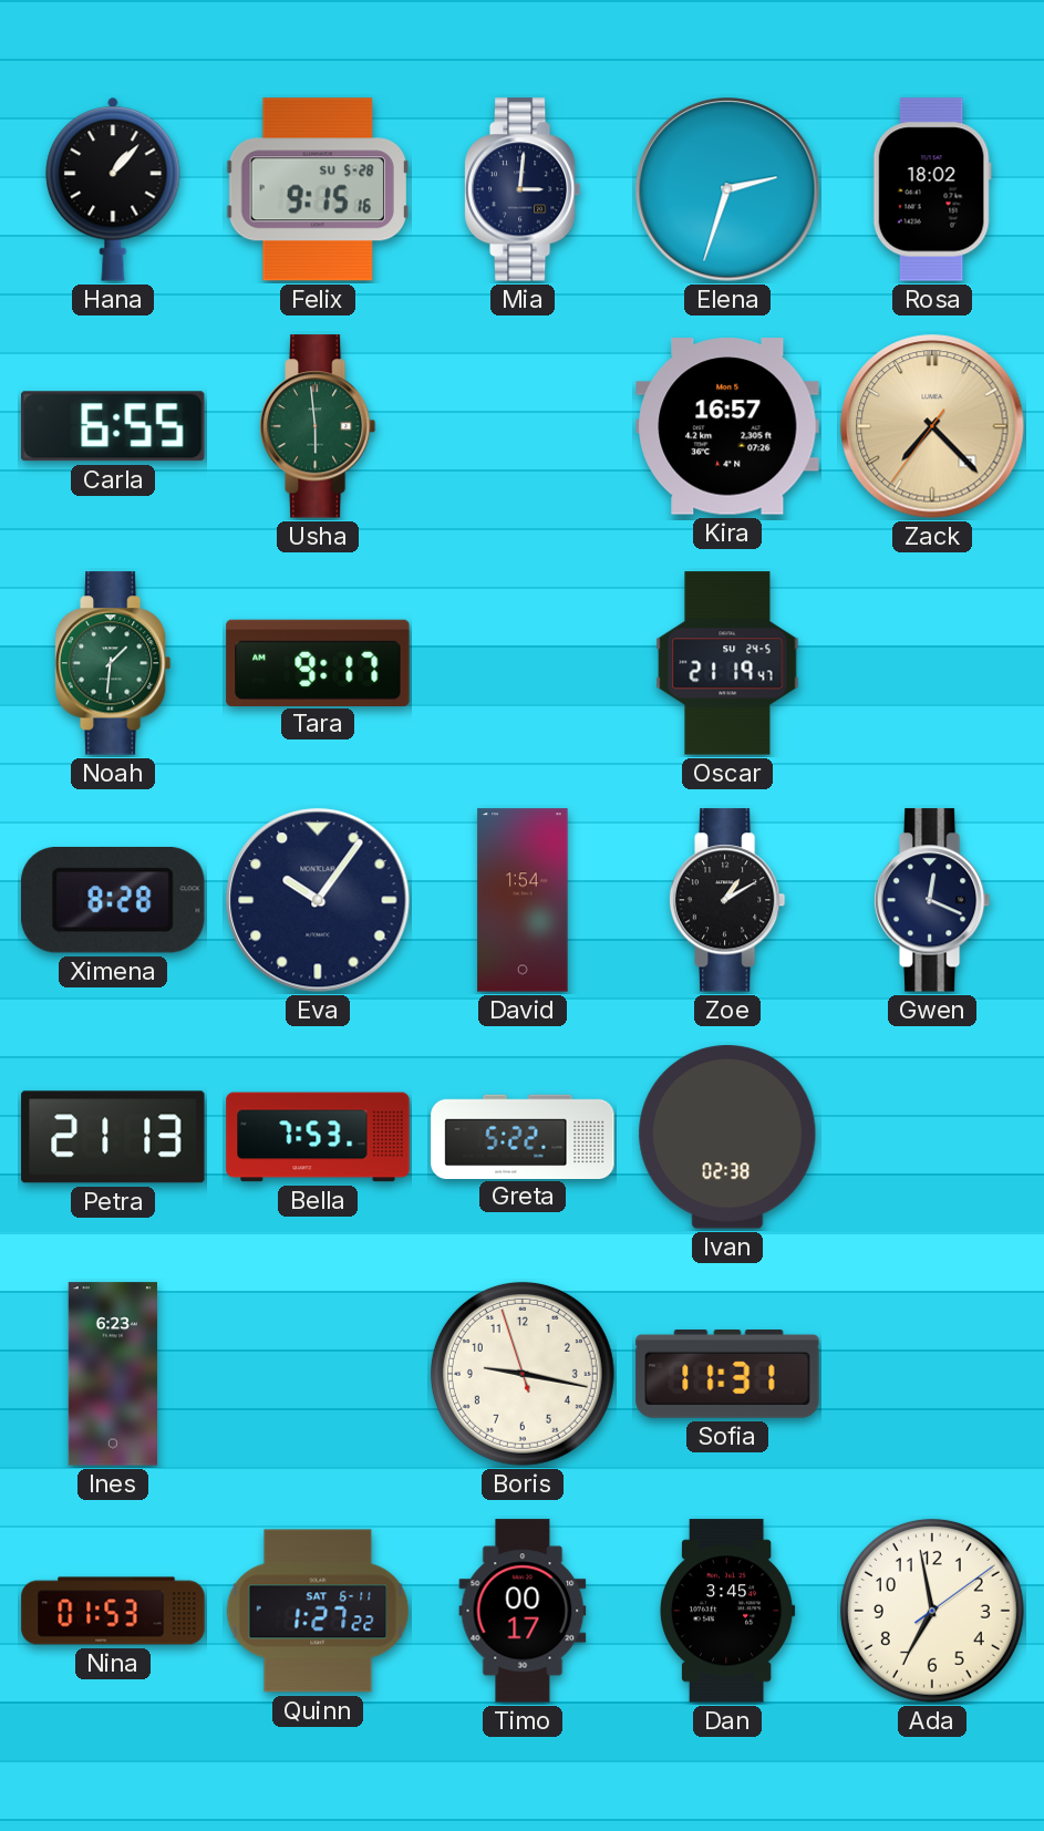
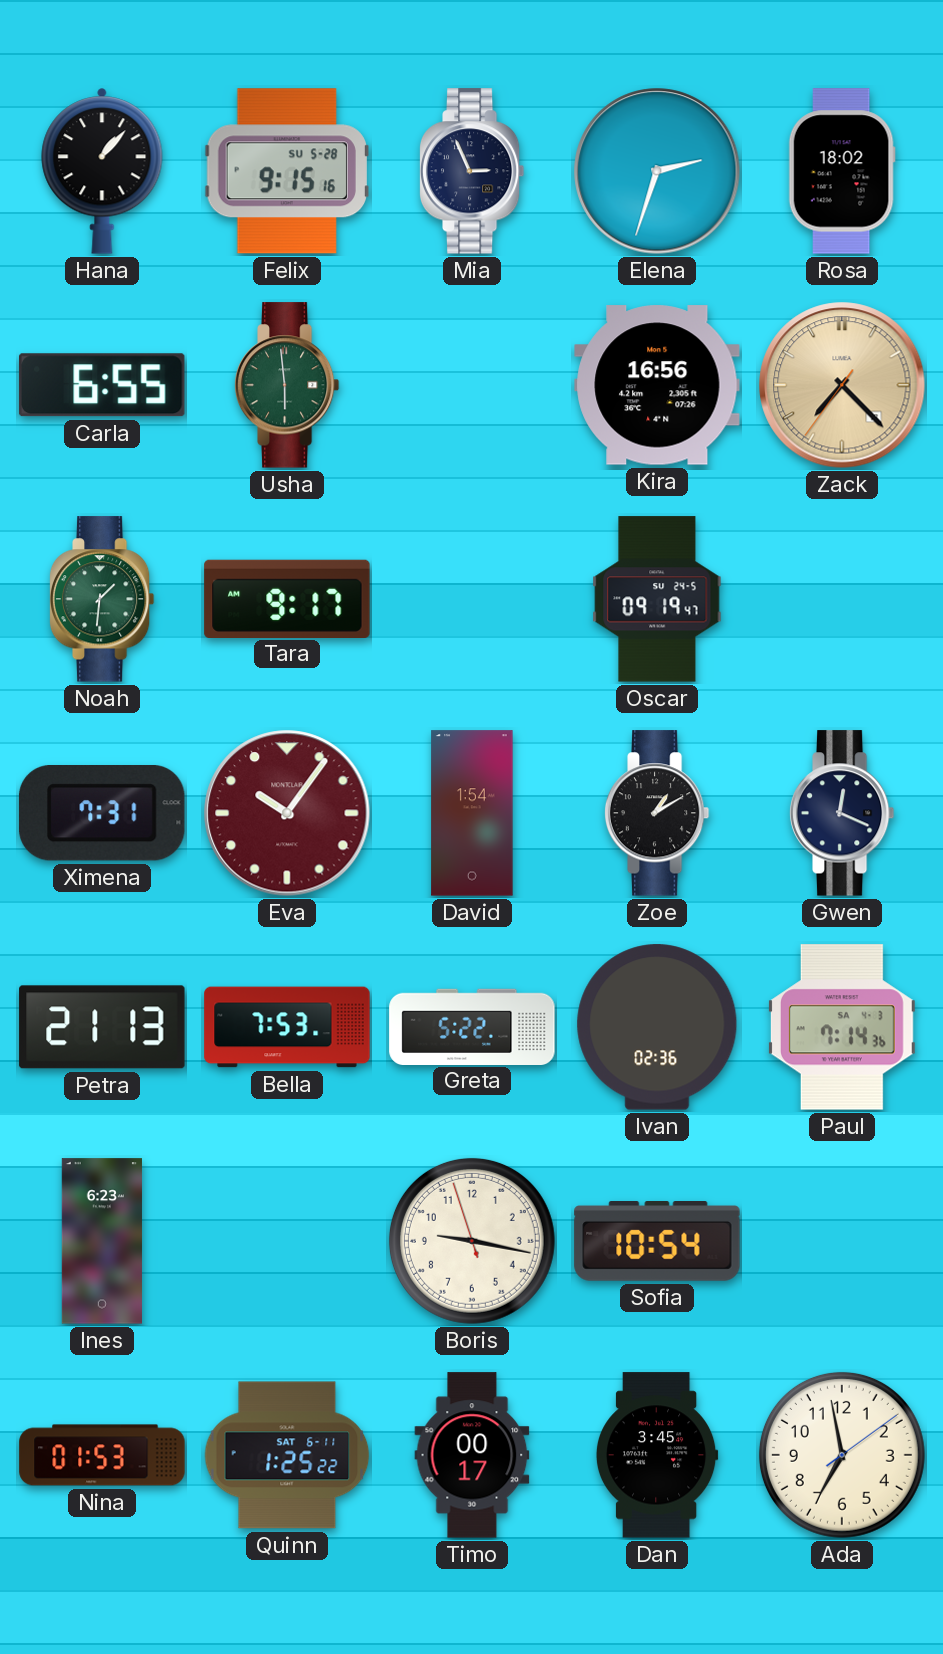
Mia: 3:01 -> 2:56 (472, 171)
Kira: 16:57 -> 16:56 (657, 385)
Oscar: 21:19 -> 09:19 (657, 599)
Ximena: 8:28 -> 7:31 (102, 813)
Eva dial: navy -> burgundy (287, 813)
Ivan: 02:38 -> 02:36 (657, 1027)
Paul: none -> 7:14 (842, 1027)
Sofia: 11:31 -> 10:54 (657, 1242)
Quinn: 1:27 -> 1:25 (287, 1455)
